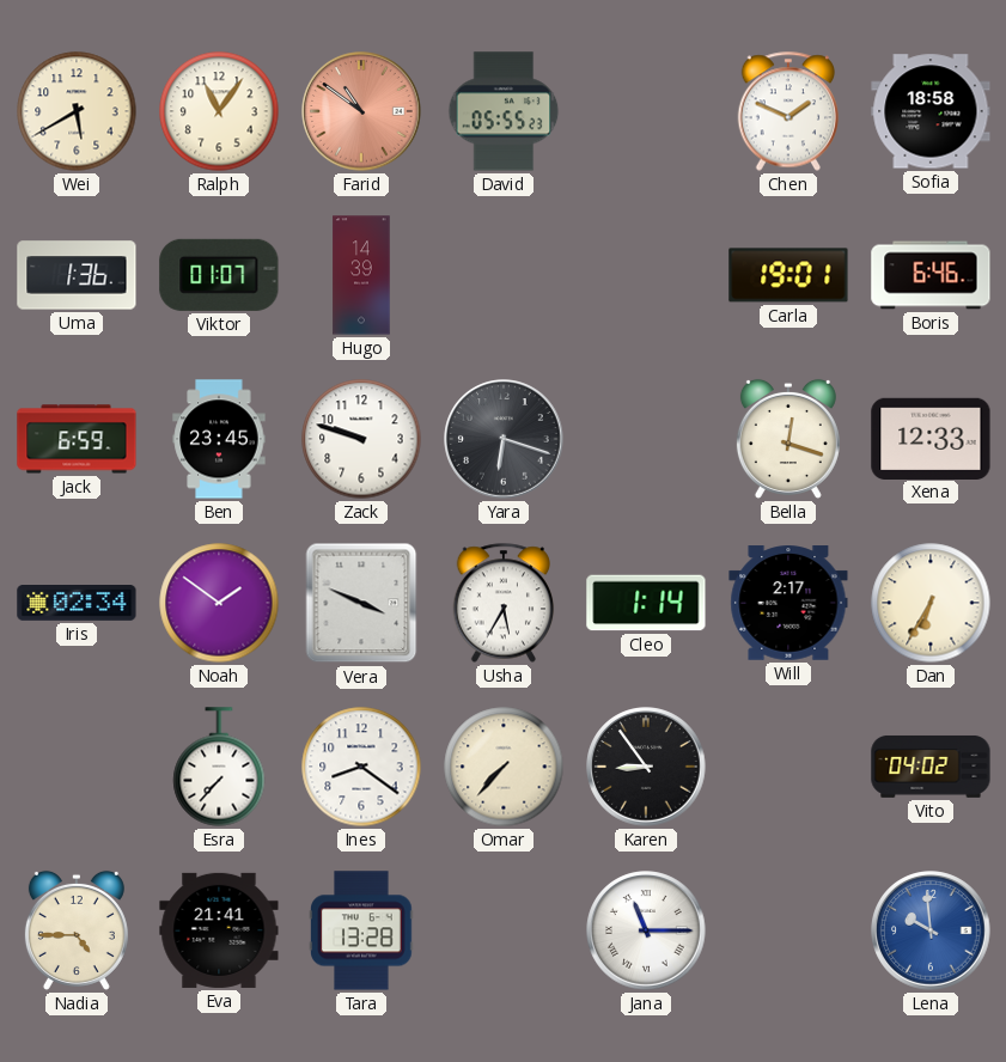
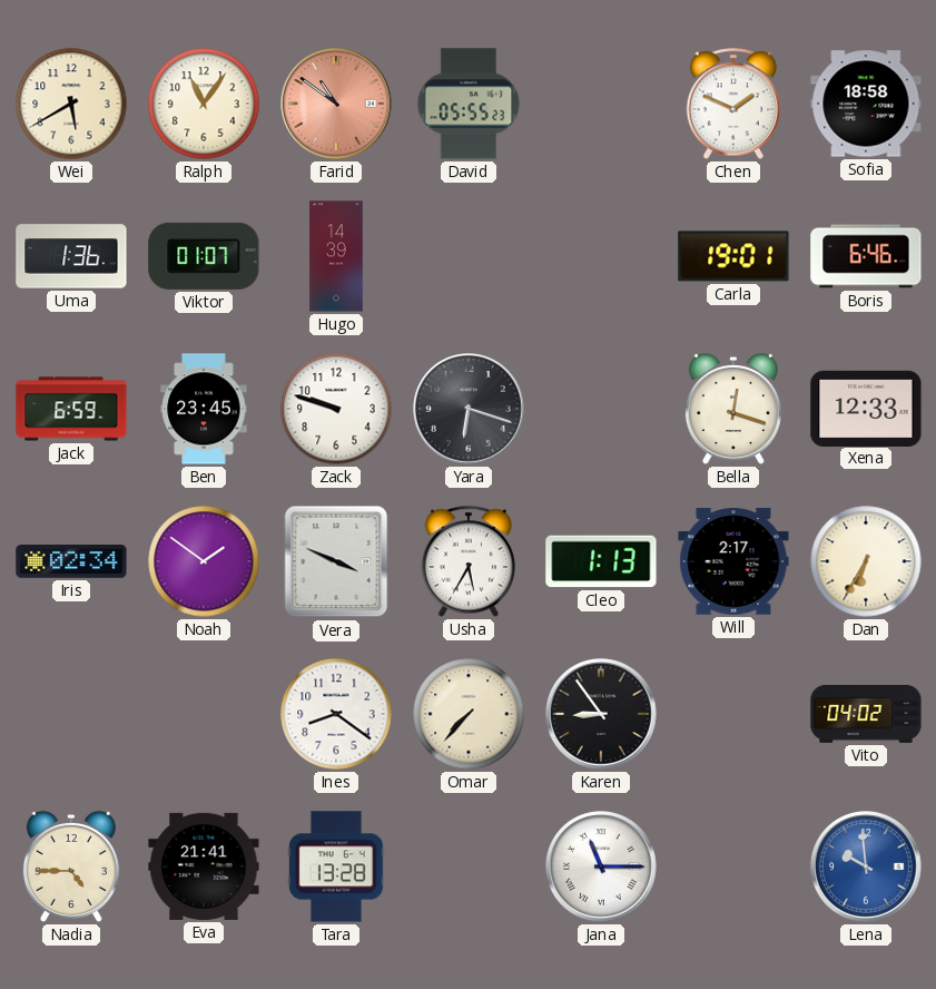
Cleo: 1:14 -> 1:13 (601, 561)
Esra: 7:37 -> none (219, 767)
